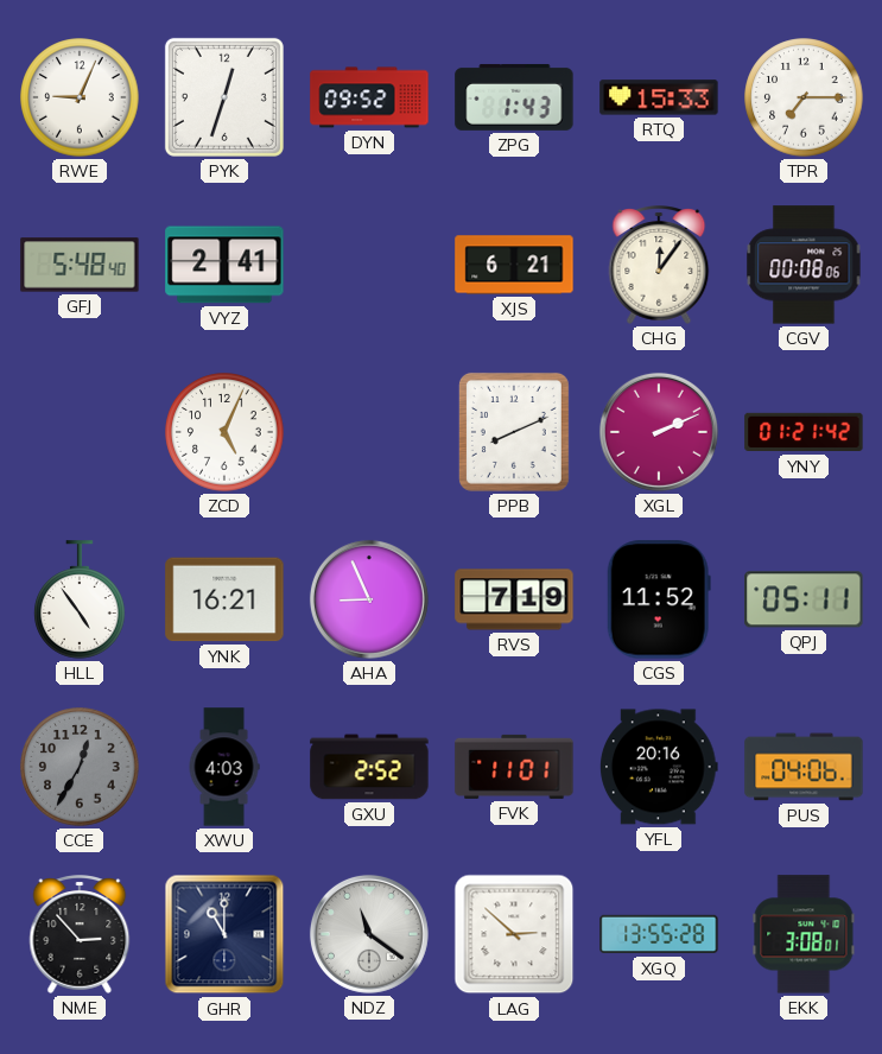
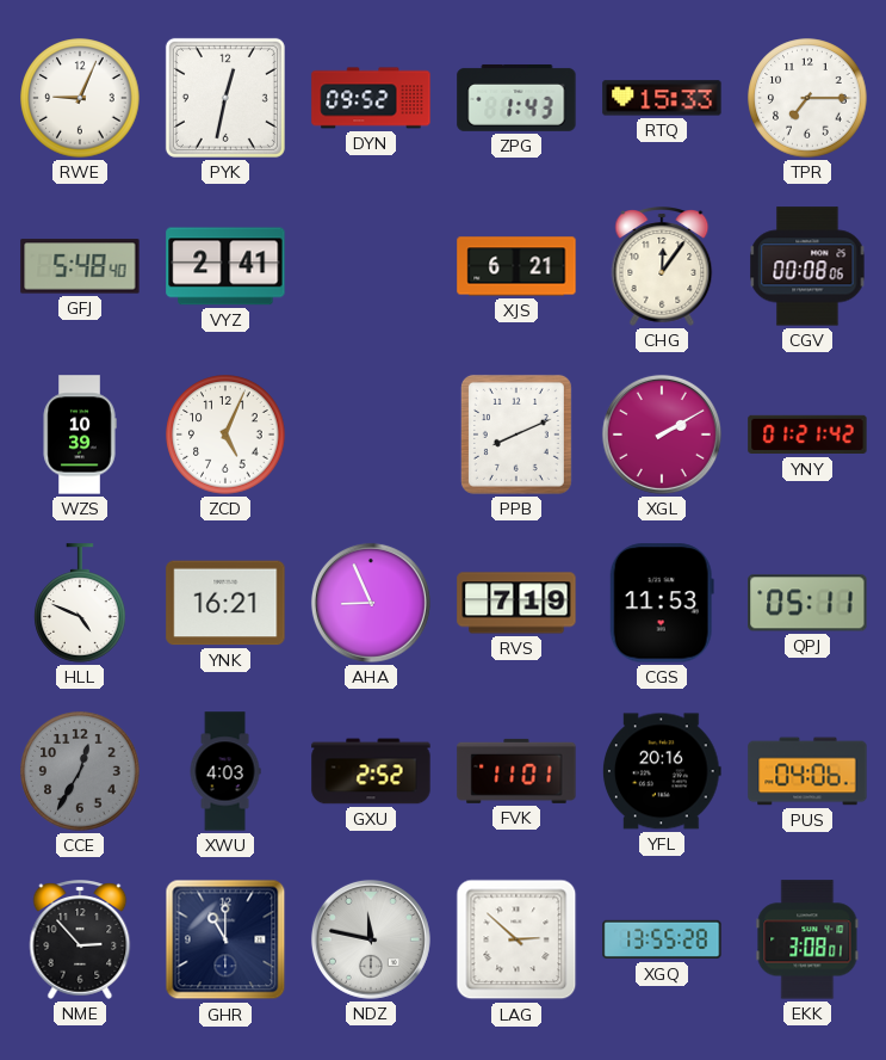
PYK: 12:33 -> 12:32 (225, 98)
WZS: none -> 10:39 (80, 435)
XGL: 2:11 -> 2:10 (662, 435)
HLL: 4:54 -> 4:49 (80, 603)
CGS: 11:52 -> 11:53 (662, 603)
NDZ: 11:21 -> 11:47 (371, 939)
